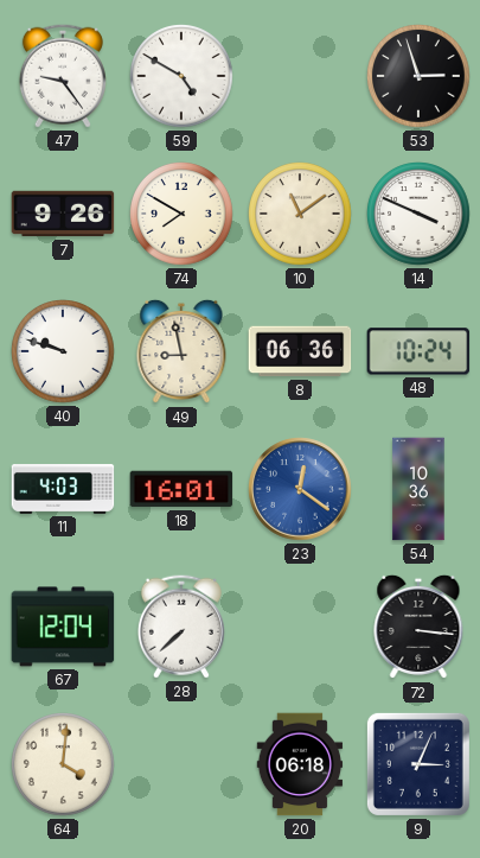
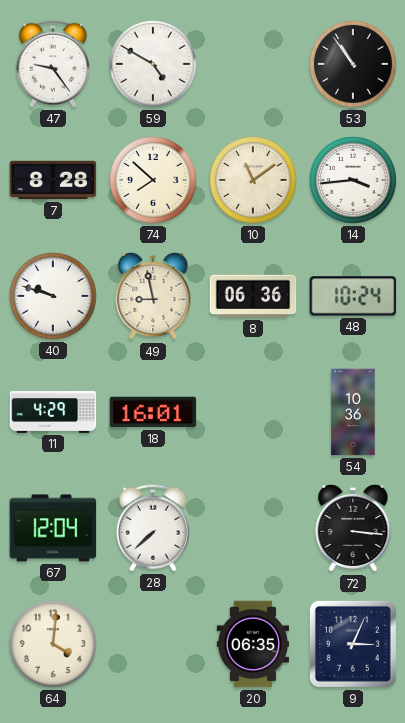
53: 2:57 -> 10:54 (353, 64)
7: 9:26 -> 8:28 (53, 180)
74: 7:50 -> 7:52 (153, 180)
14: 3:49 -> 3:44 (353, 180)
11: 4:03 -> 4:29 (53, 413)
23: 12:21 -> none (300, 489)
20: 06:18 -> 06:35 (253, 644)
